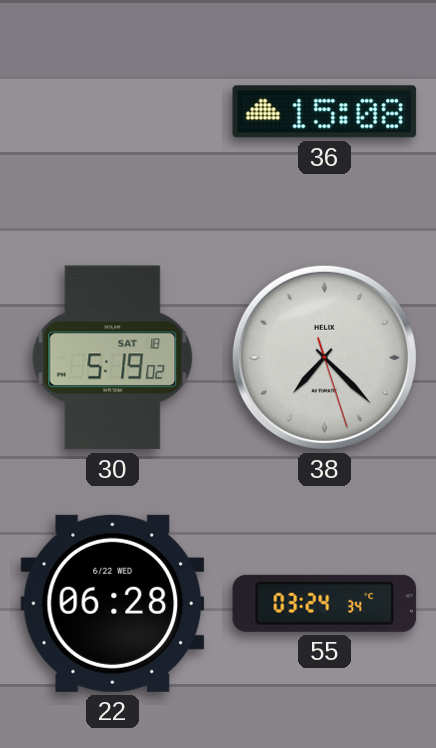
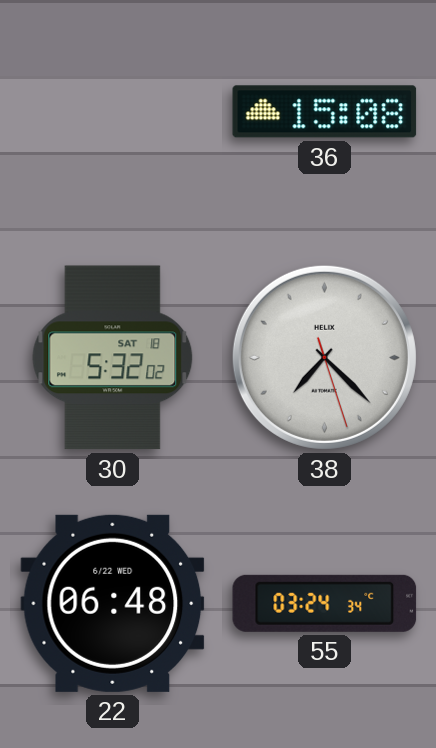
30: 5:19 -> 5:32 (113, 358)
22: 06:28 -> 06:48 (113, 603)
